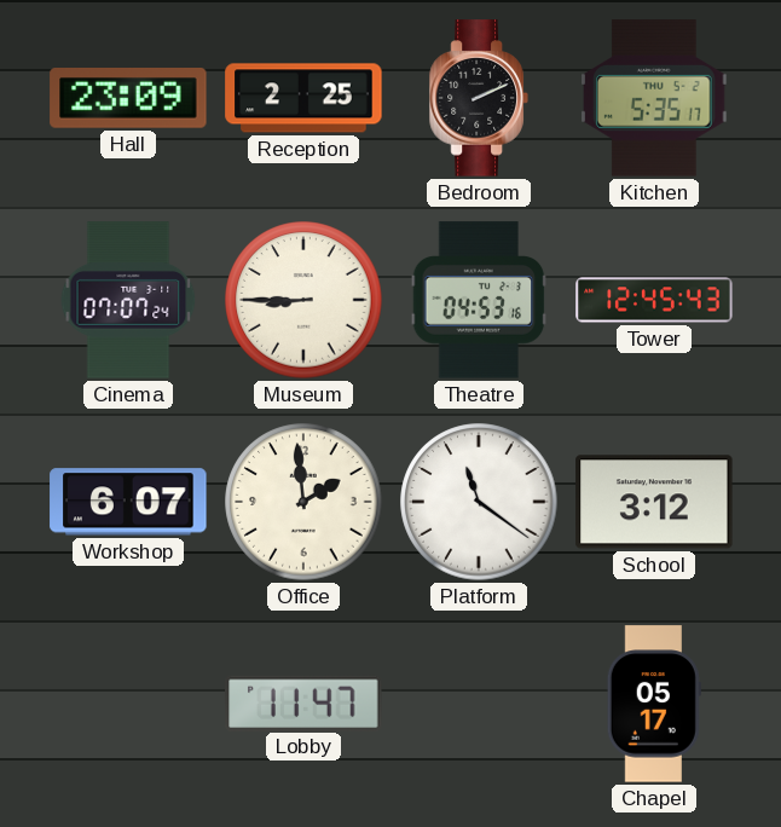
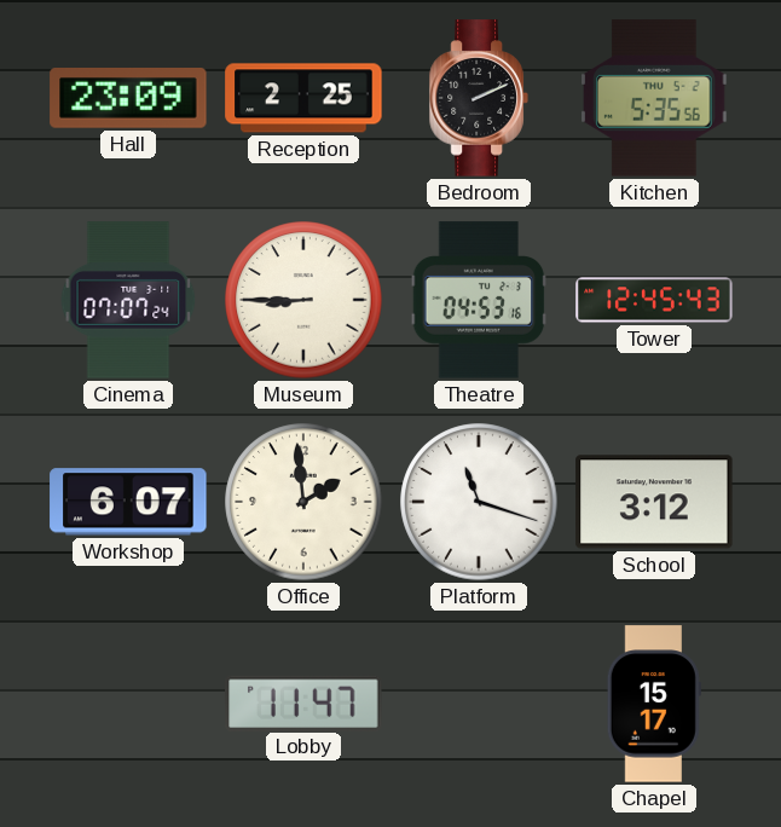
Kitchen: 5:35:17 -> 5:35:56 (654, 98)
Platform: 11:21 -> 11:18 (479, 502)
Chapel: 05:17 -> 15:17 (654, 704)
